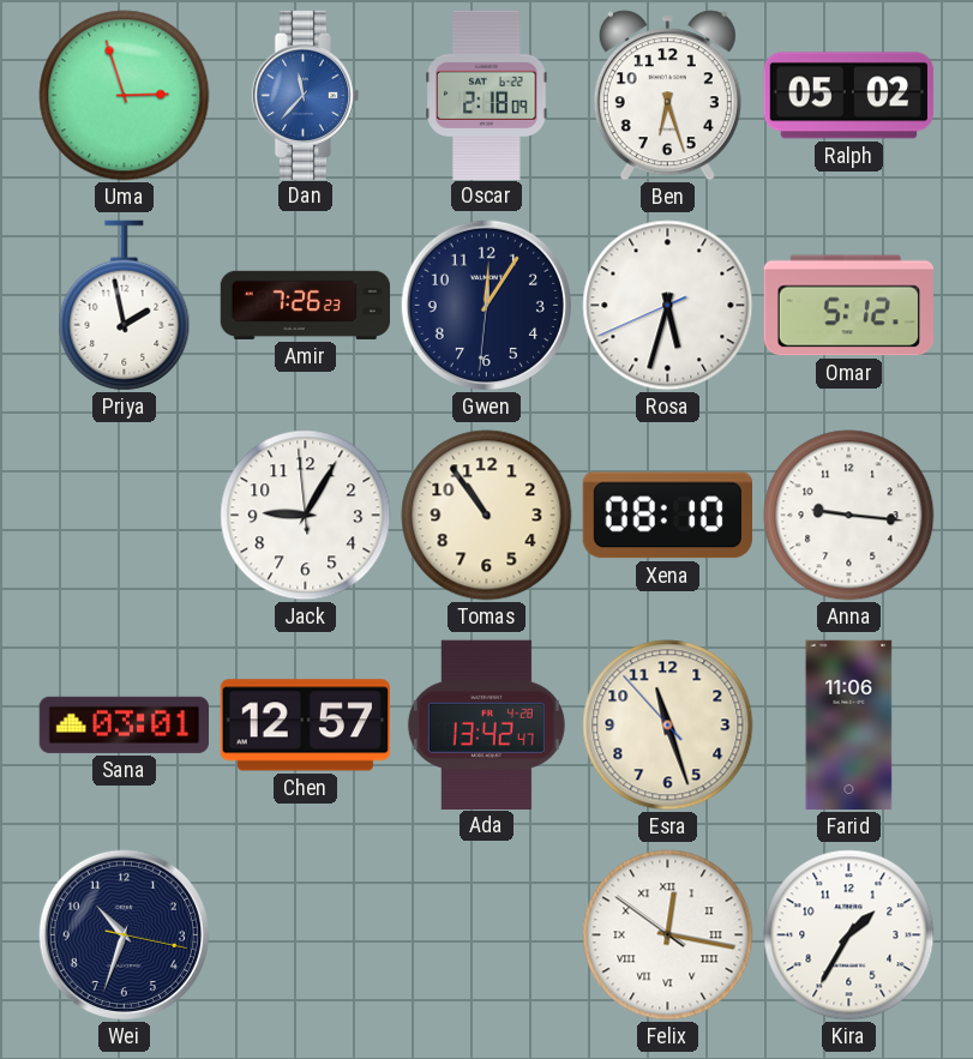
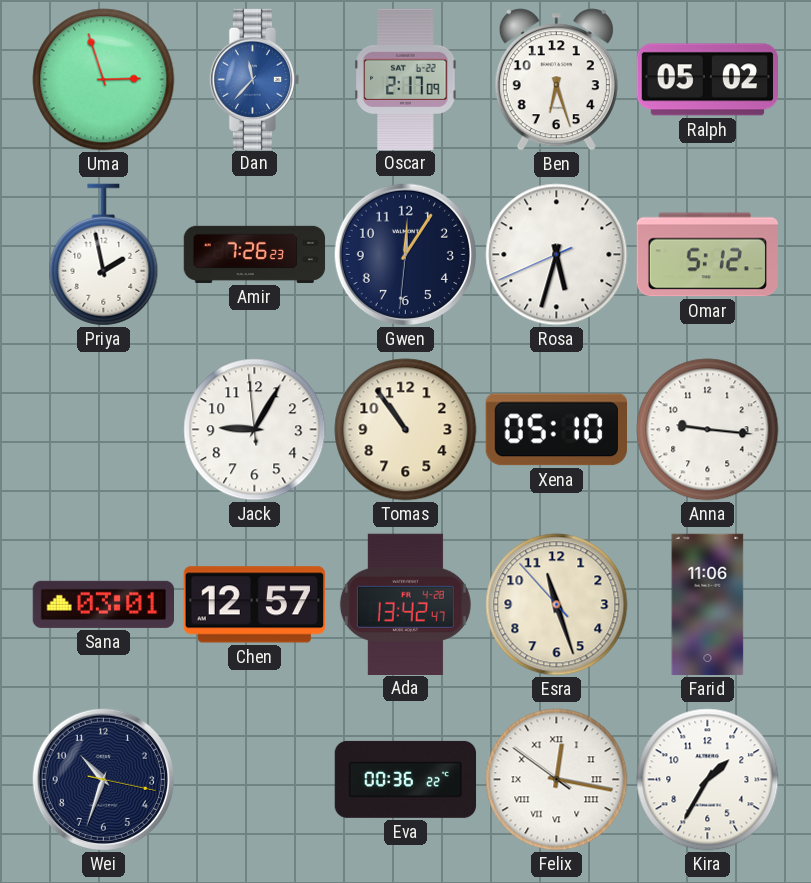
Oscar: 2:18 -> 2:17 (406, 79)
Xena: 08:10 -> 05:10 (556, 430)
Eva: none -> 00:36 (406, 779)
